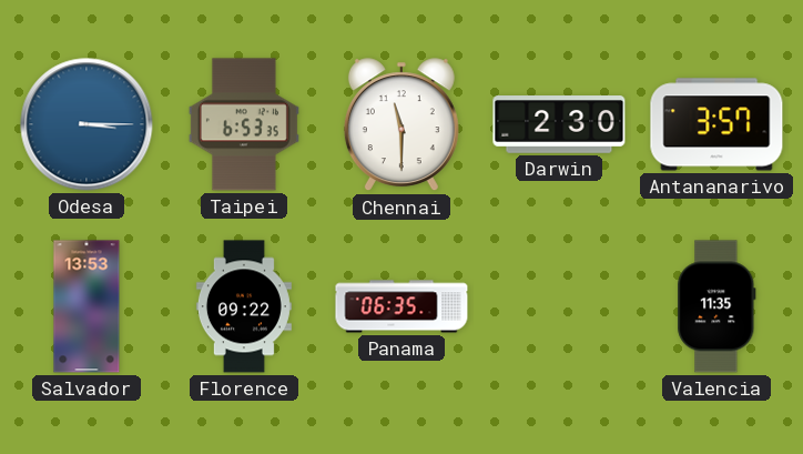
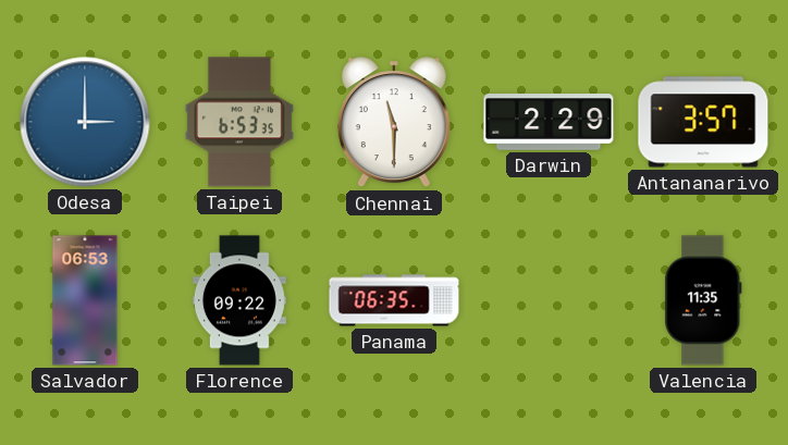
Odesa: 3:15 -> 3:00 (85, 122)
Darwin: 2:30 -> 2:29 (549, 123)
Salvador: 13:53 -> 06:53 (85, 300)
